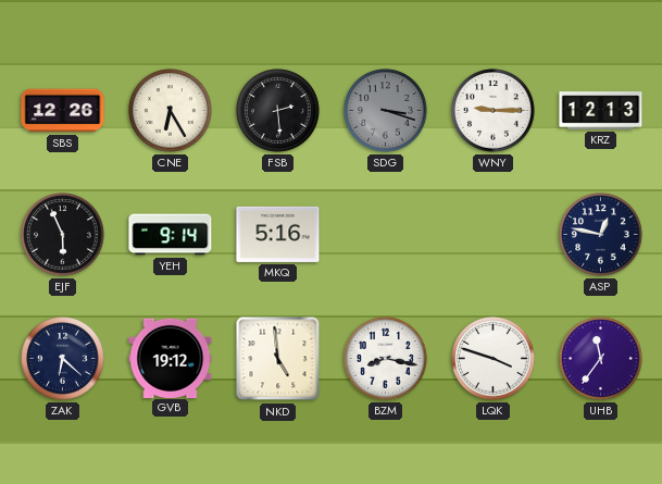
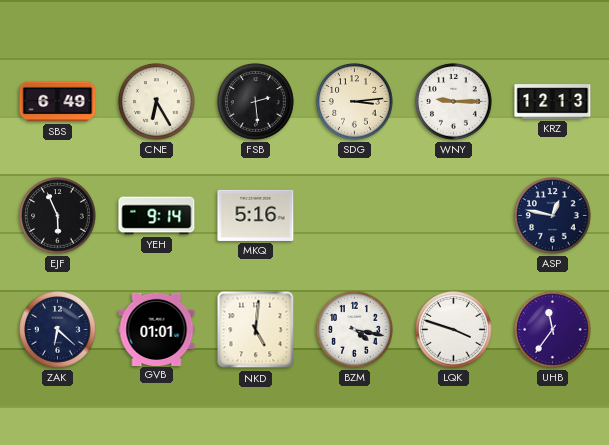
SBS: 12:26 -> 6:49 (58, 102)
SDG: 3:18 -> 3:14 (355, 102)
SDG dial: grey -> cream (355, 102)
GVB: 19:12 -> 01:01 (157, 329)
NKD: 4:59 -> 5:01 (256, 330)
BZM: 8:17 -> 4:17 (355, 330)
